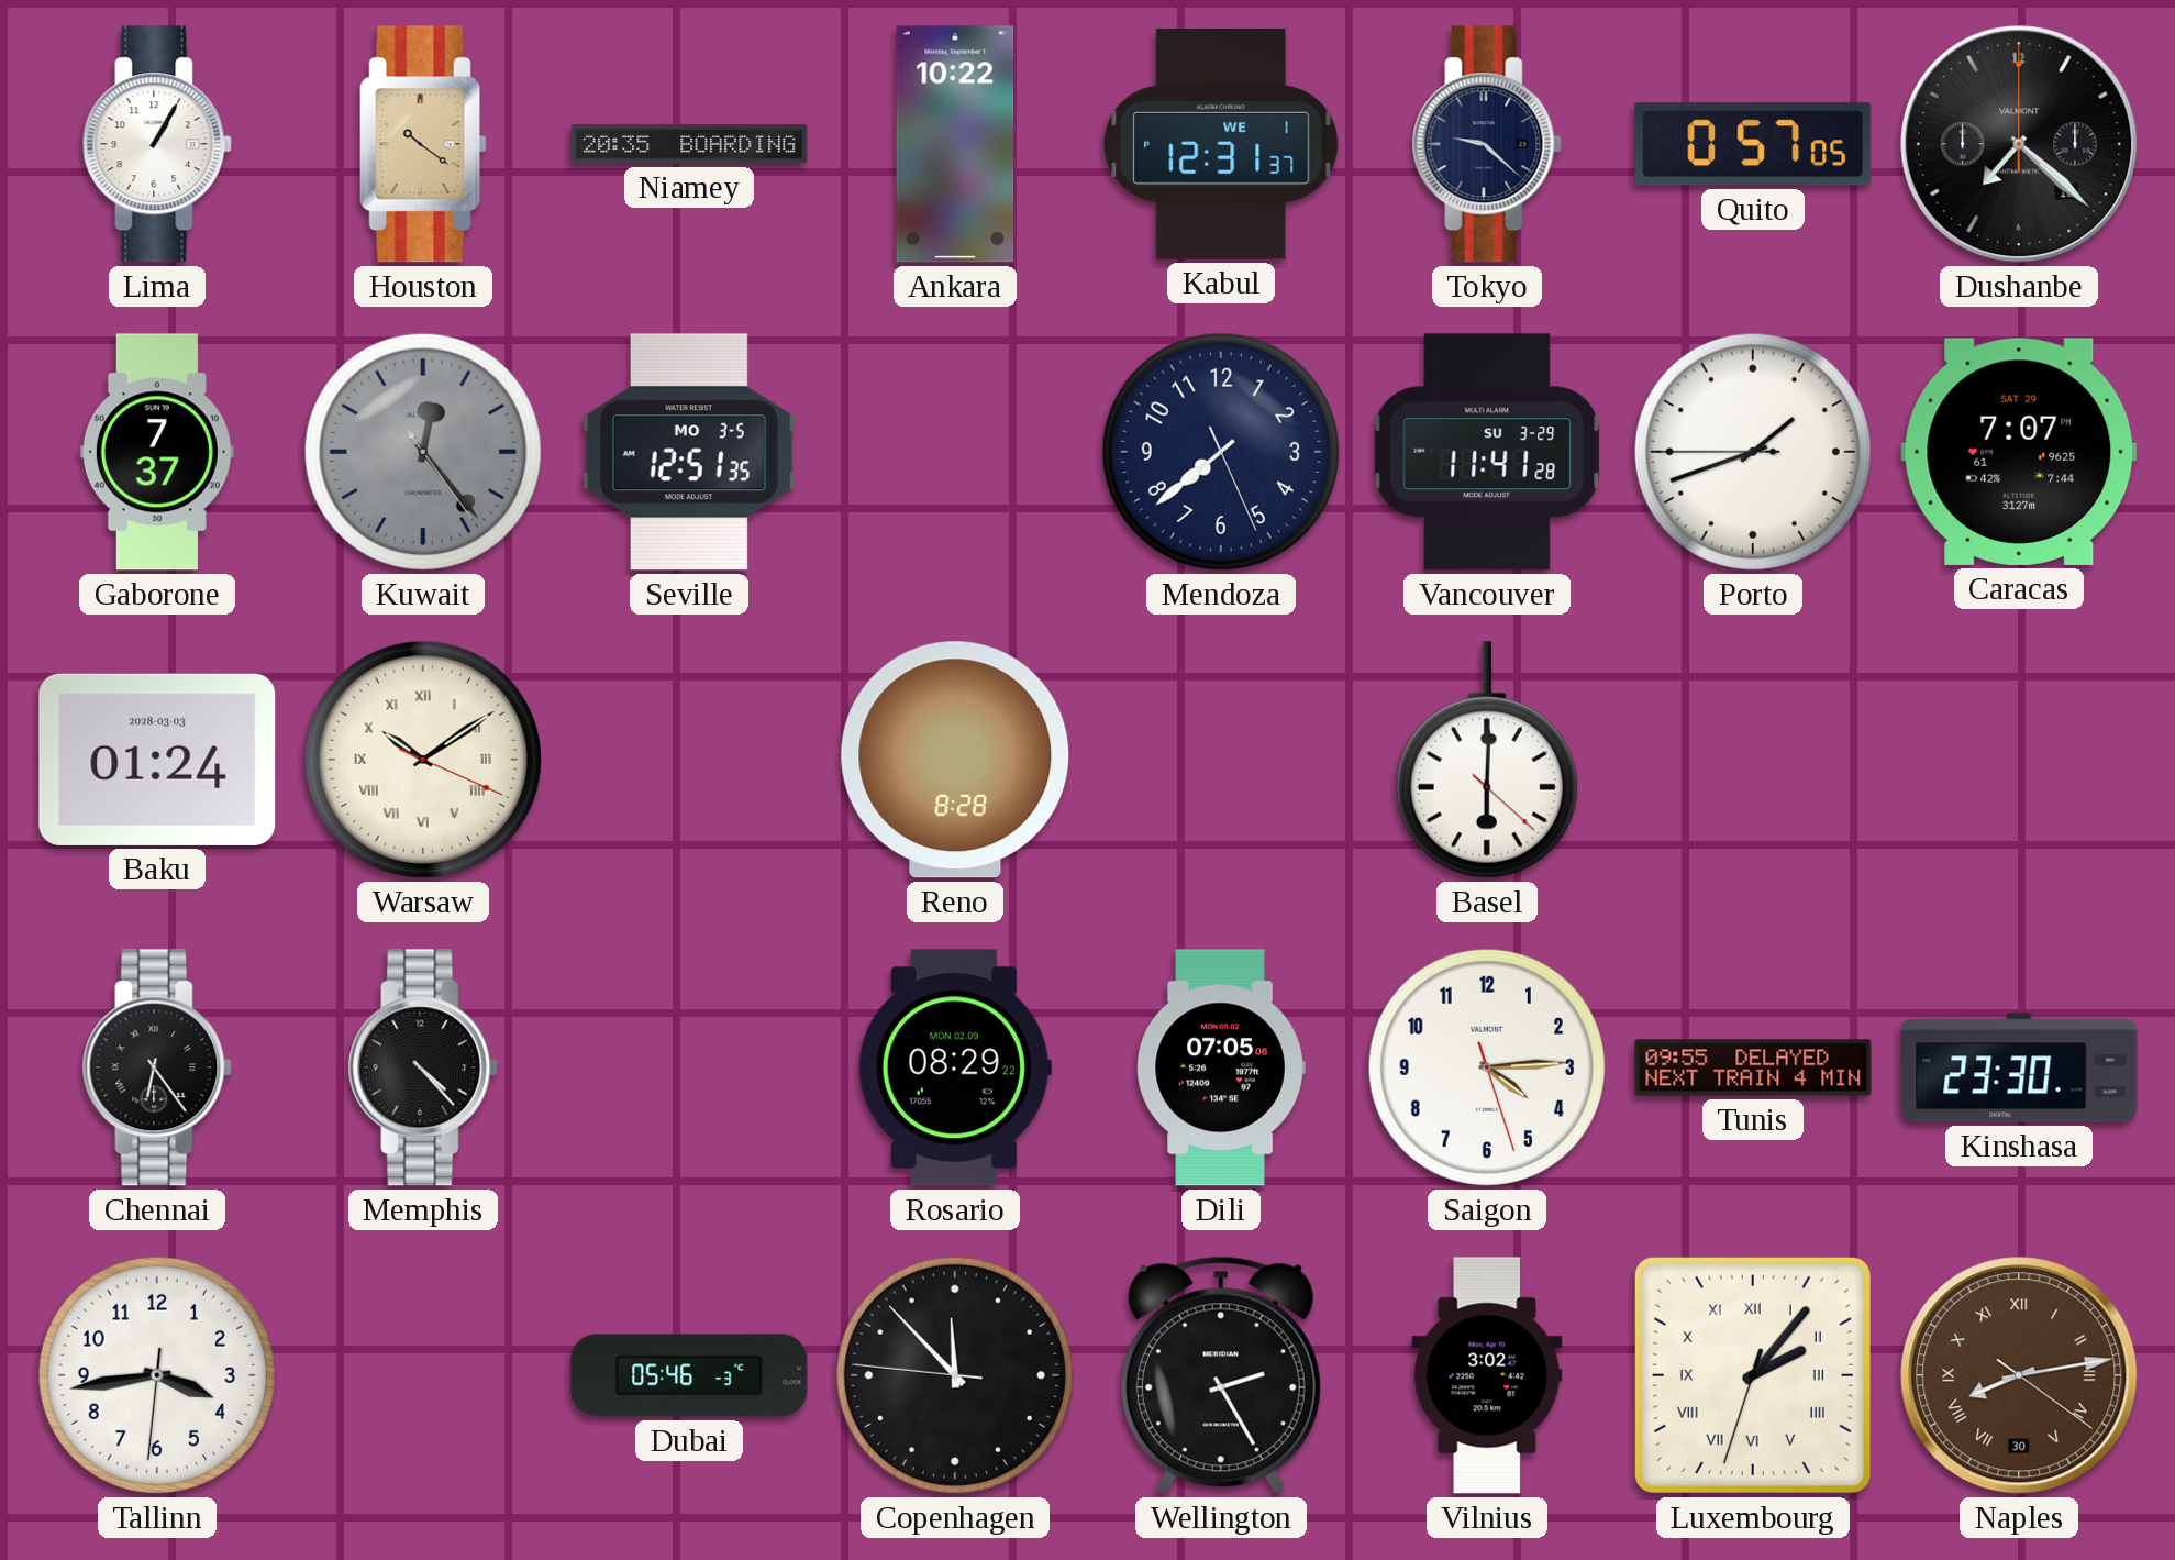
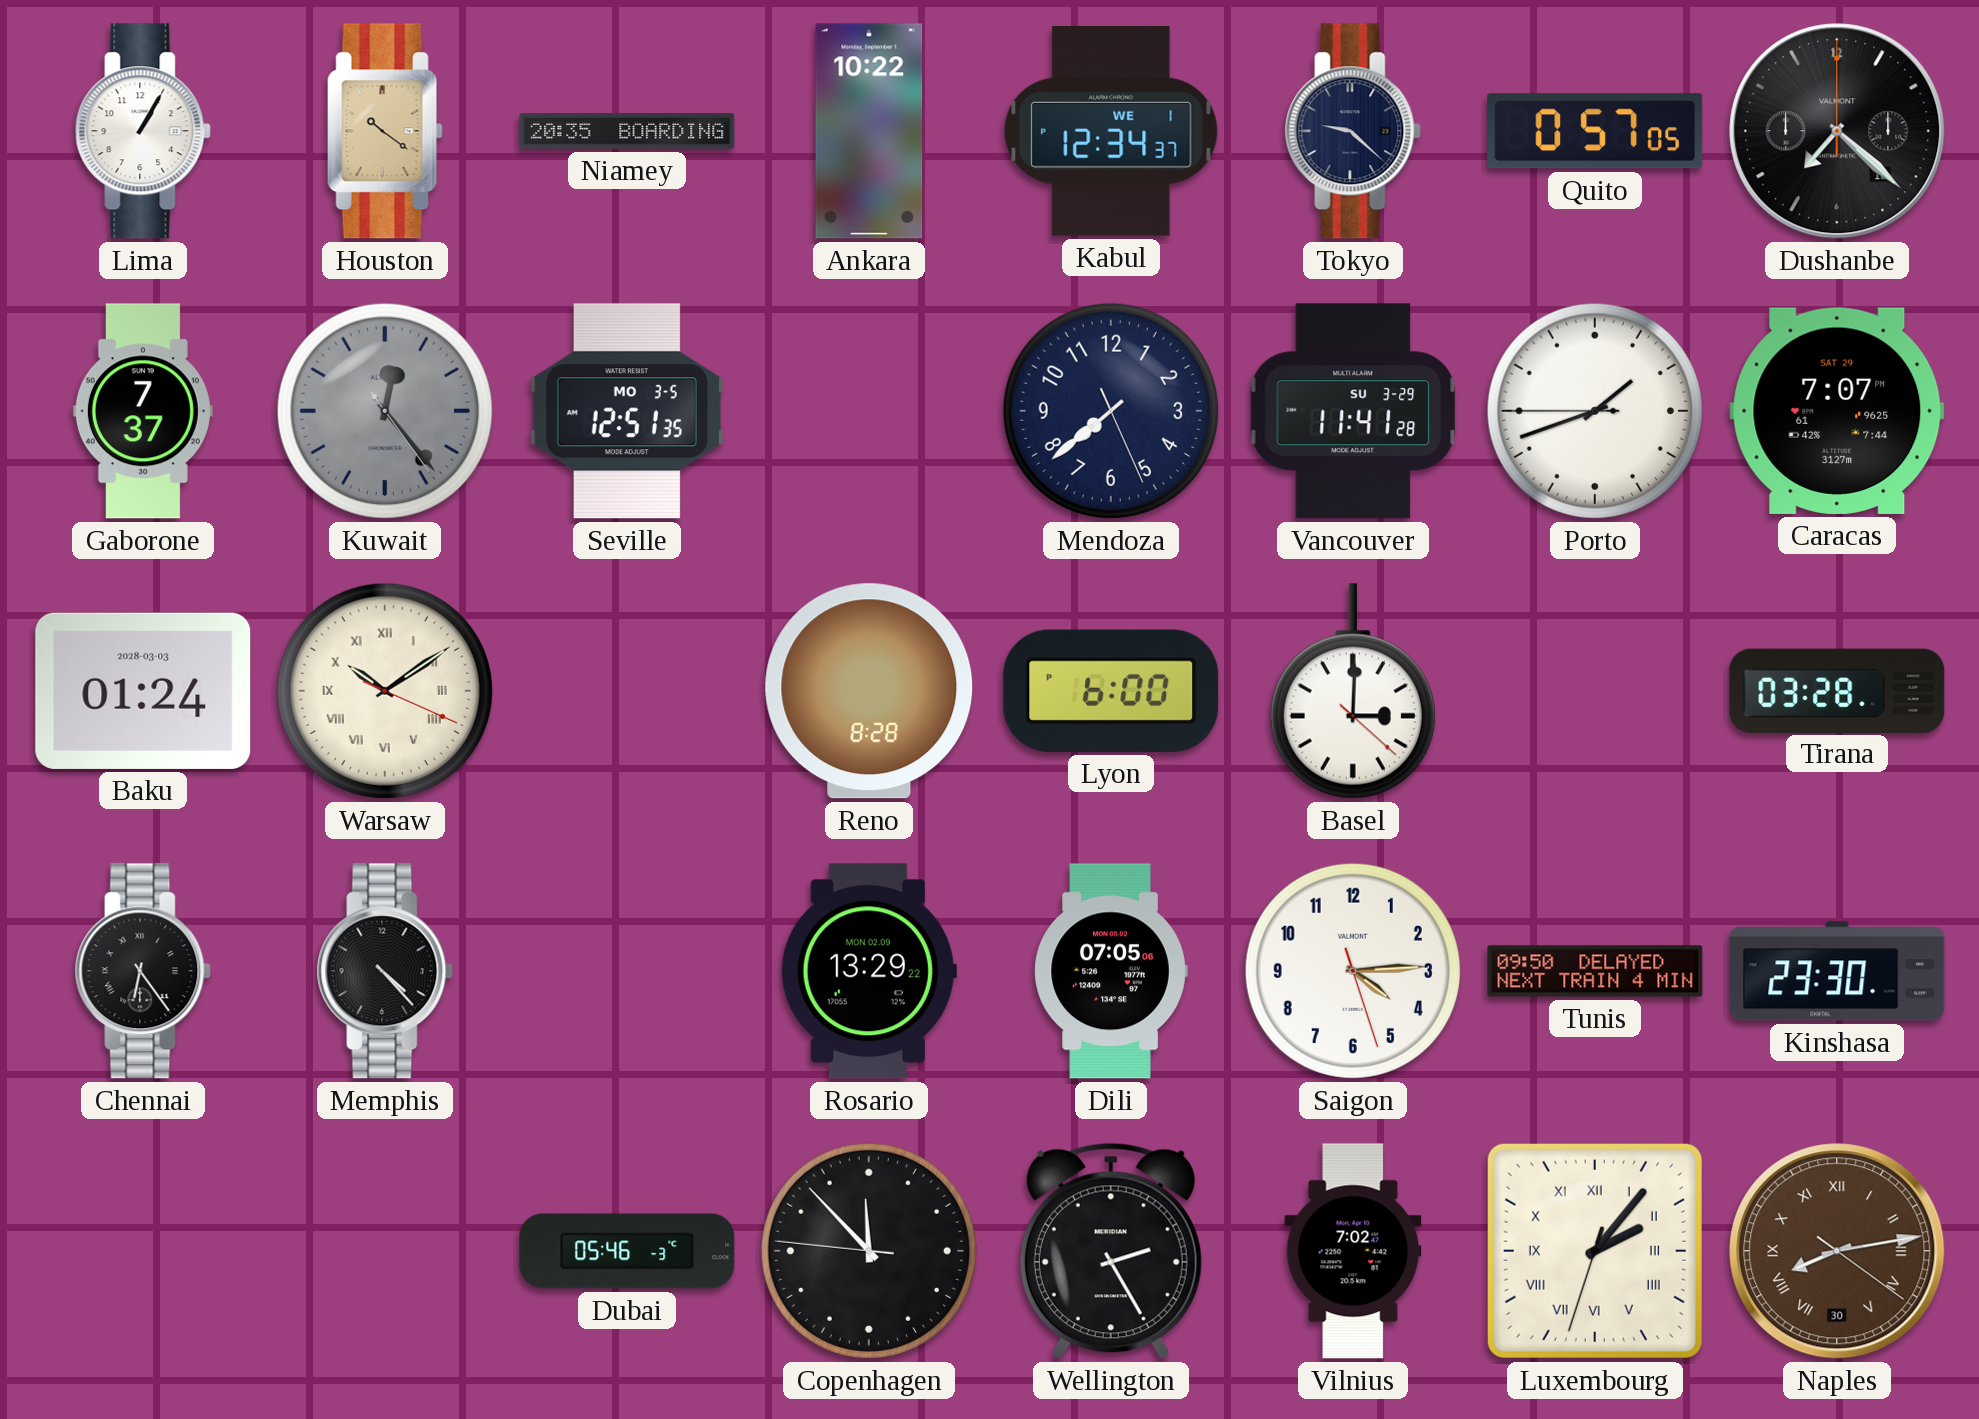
Kabul: 12:31 -> 12:34 (1111, 132)
Lyon: none -> 6:00 (1111, 691)
Basel: 6:00 -> 3:00 (1353, 691)
Tirana: none -> 03:28 (1837, 690)
Rosario: 08:29 -> 13:29 (869, 971)
Tunis: 09:55 -> 09:50 (1595, 971)
Tallinn: 3:43 -> none (157, 1375)
Vilnius: 3:02 -> 7:02 (1353, 1251)
